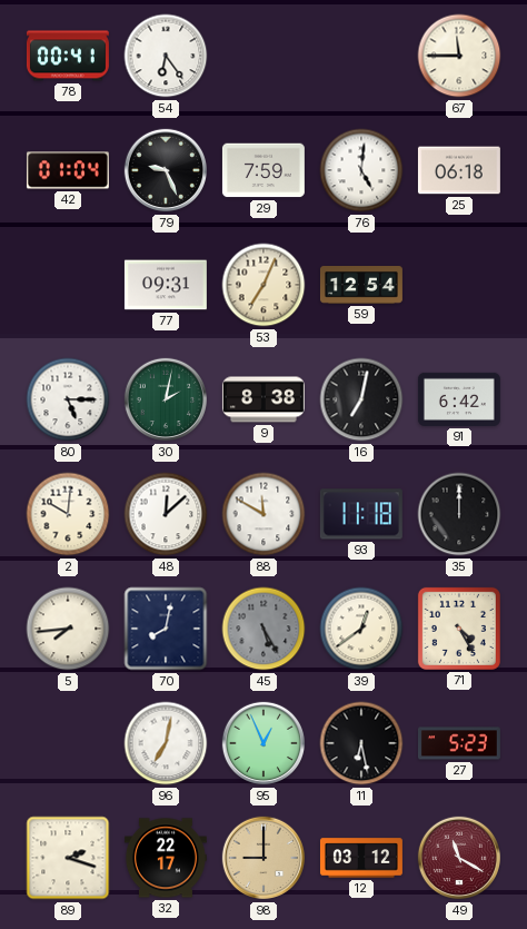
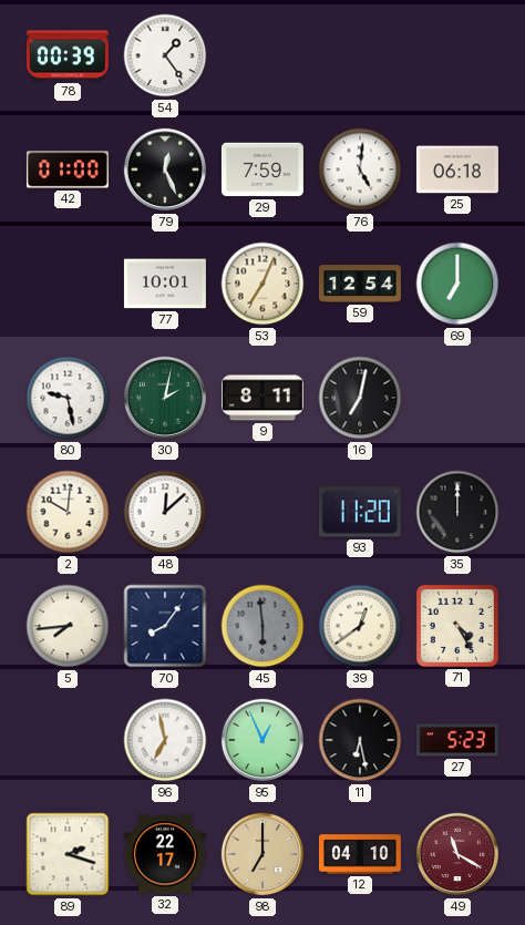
78: 00:41 -> 00:39 (68, 55)
54: 6:24 -> 1:24 (165, 55)
67: 11:45 -> none (459, 56)
42: 01:04 -> 01:00 (68, 169)
79: 9:26 -> 12:26 (165, 169)
77: 09:31 -> 10:01 (165, 284)
69: none -> 7:00 (457, 284)
80: 5:15 -> 9:28 (68, 398)
9: 8:38 -> 8:11 (262, 398)
91: 6:42 -> none (459, 399)
88: 11:50 -> none (263, 514)
93: 11:18 -> 11:20 (360, 512)
70: 8:02 -> 8:06 (165, 626)
45: 5:25 -> 5:59 (262, 626)
96: 7:02 -> 6:58 (165, 740)
98: 9:00 -> 7:00 (262, 854)
12: 03:12 -> 04:10 (360, 854)
